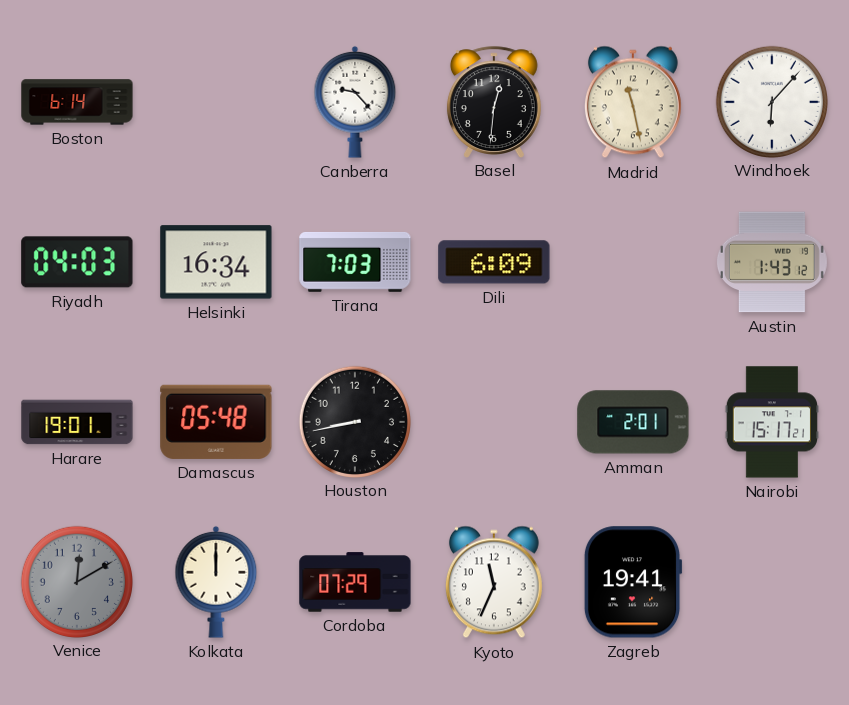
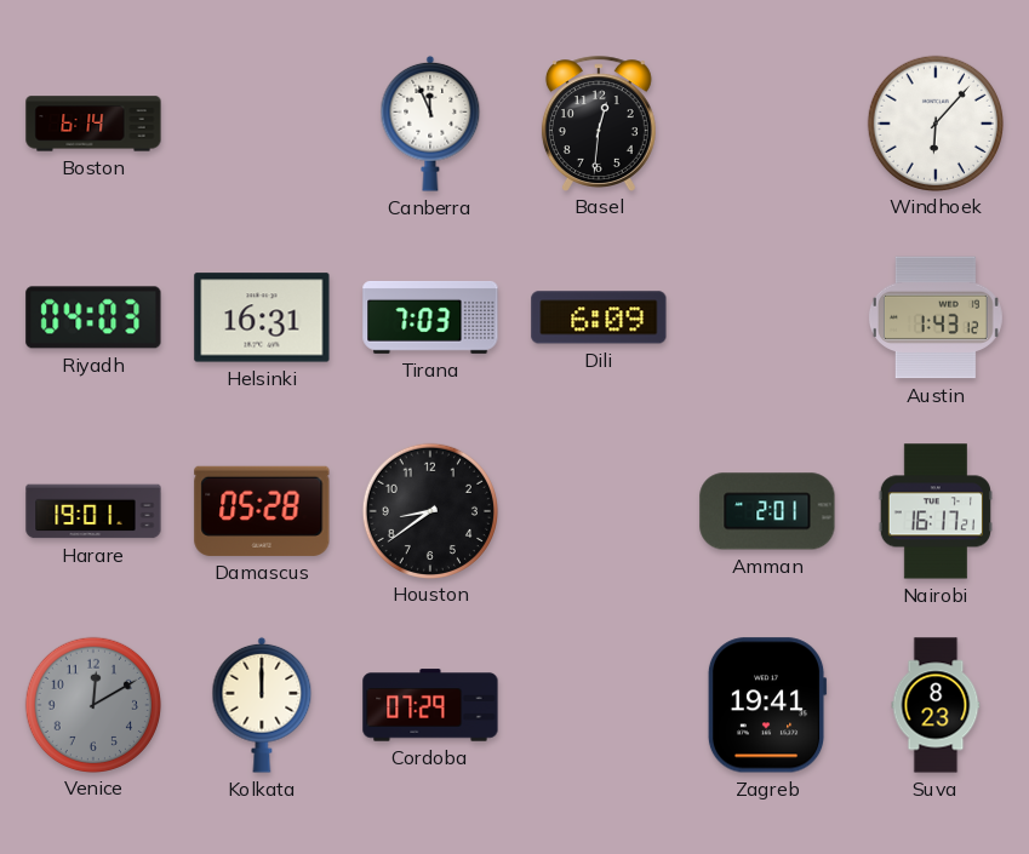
Canberra: 9:23 -> 11:56 (430, 124)
Madrid: 11:28 -> none (633, 102)
Helsinki: 16:34 -> 16:31 (262, 317)
Damascus: 05:48 -> 05:28 (262, 511)
Houston: 8:43 -> 8:39 (429, 510)
Nairobi: 15:17 -> 16:17 (936, 511)
Kyoto: 11:34 -> none (494, 582)
Suva: none -> 8:23 (936, 705)
